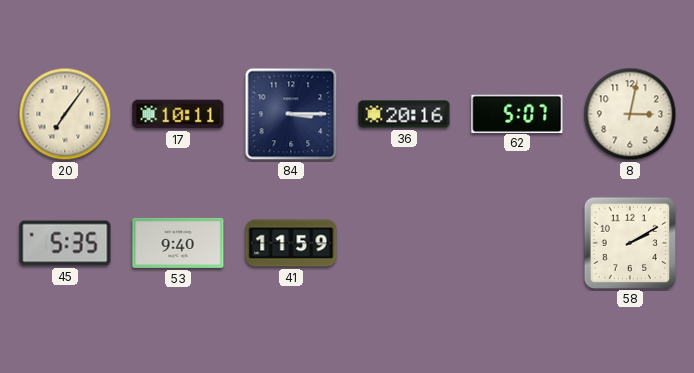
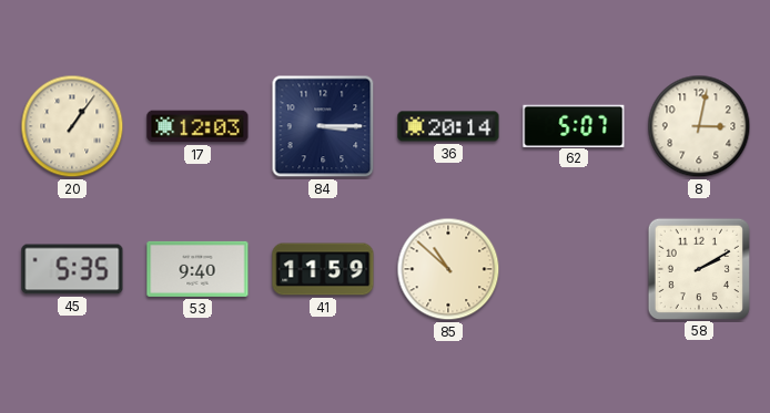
20: 7:06 -> 1:06 (72, 126)
17: 10:11 -> 12:03 (197, 126)
36: 20:16 -> 20:14 (448, 126)
85: none -> 10:52 (448, 269)
